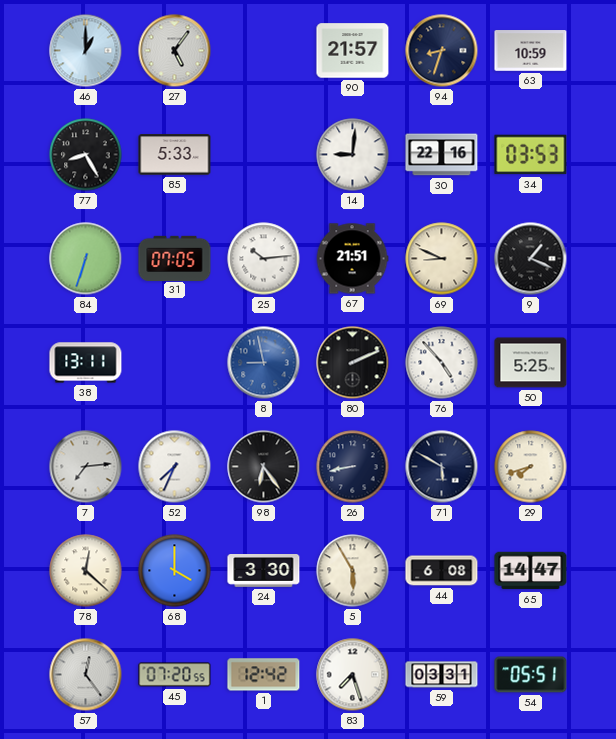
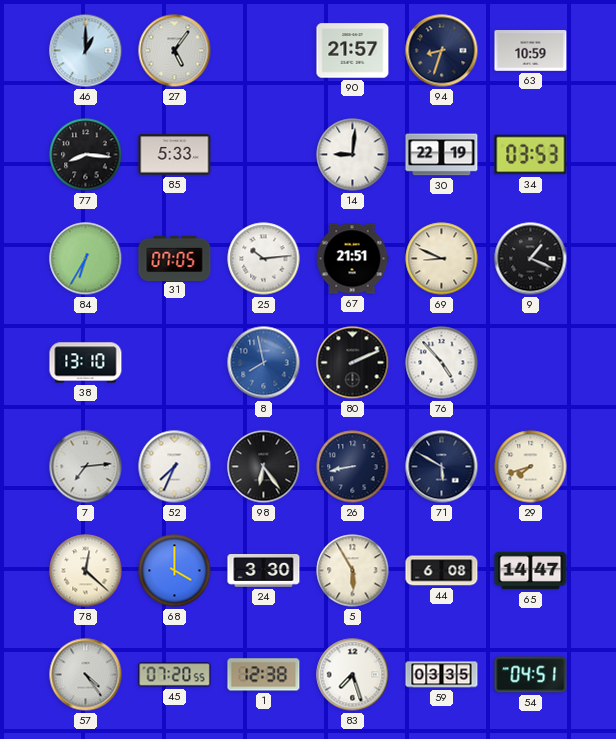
77: 8:25 -> 8:16 (86, 155)
30: 22:16 -> 22:19 (442, 155)
84: 6:33 -> 6:35 (86, 259)
38: 13:11 -> 13:10 (86, 363)
8: 8:58 -> 7:58 (264, 363)
50: 5:25 -> none (531, 363)
57: 12:24 -> 4:24 (86, 675)
1: 12:42 -> 12:38 (264, 675)
59: 03:31 -> 03:35 (442, 675)
54: 05:51 -> 04:51 (531, 675)
